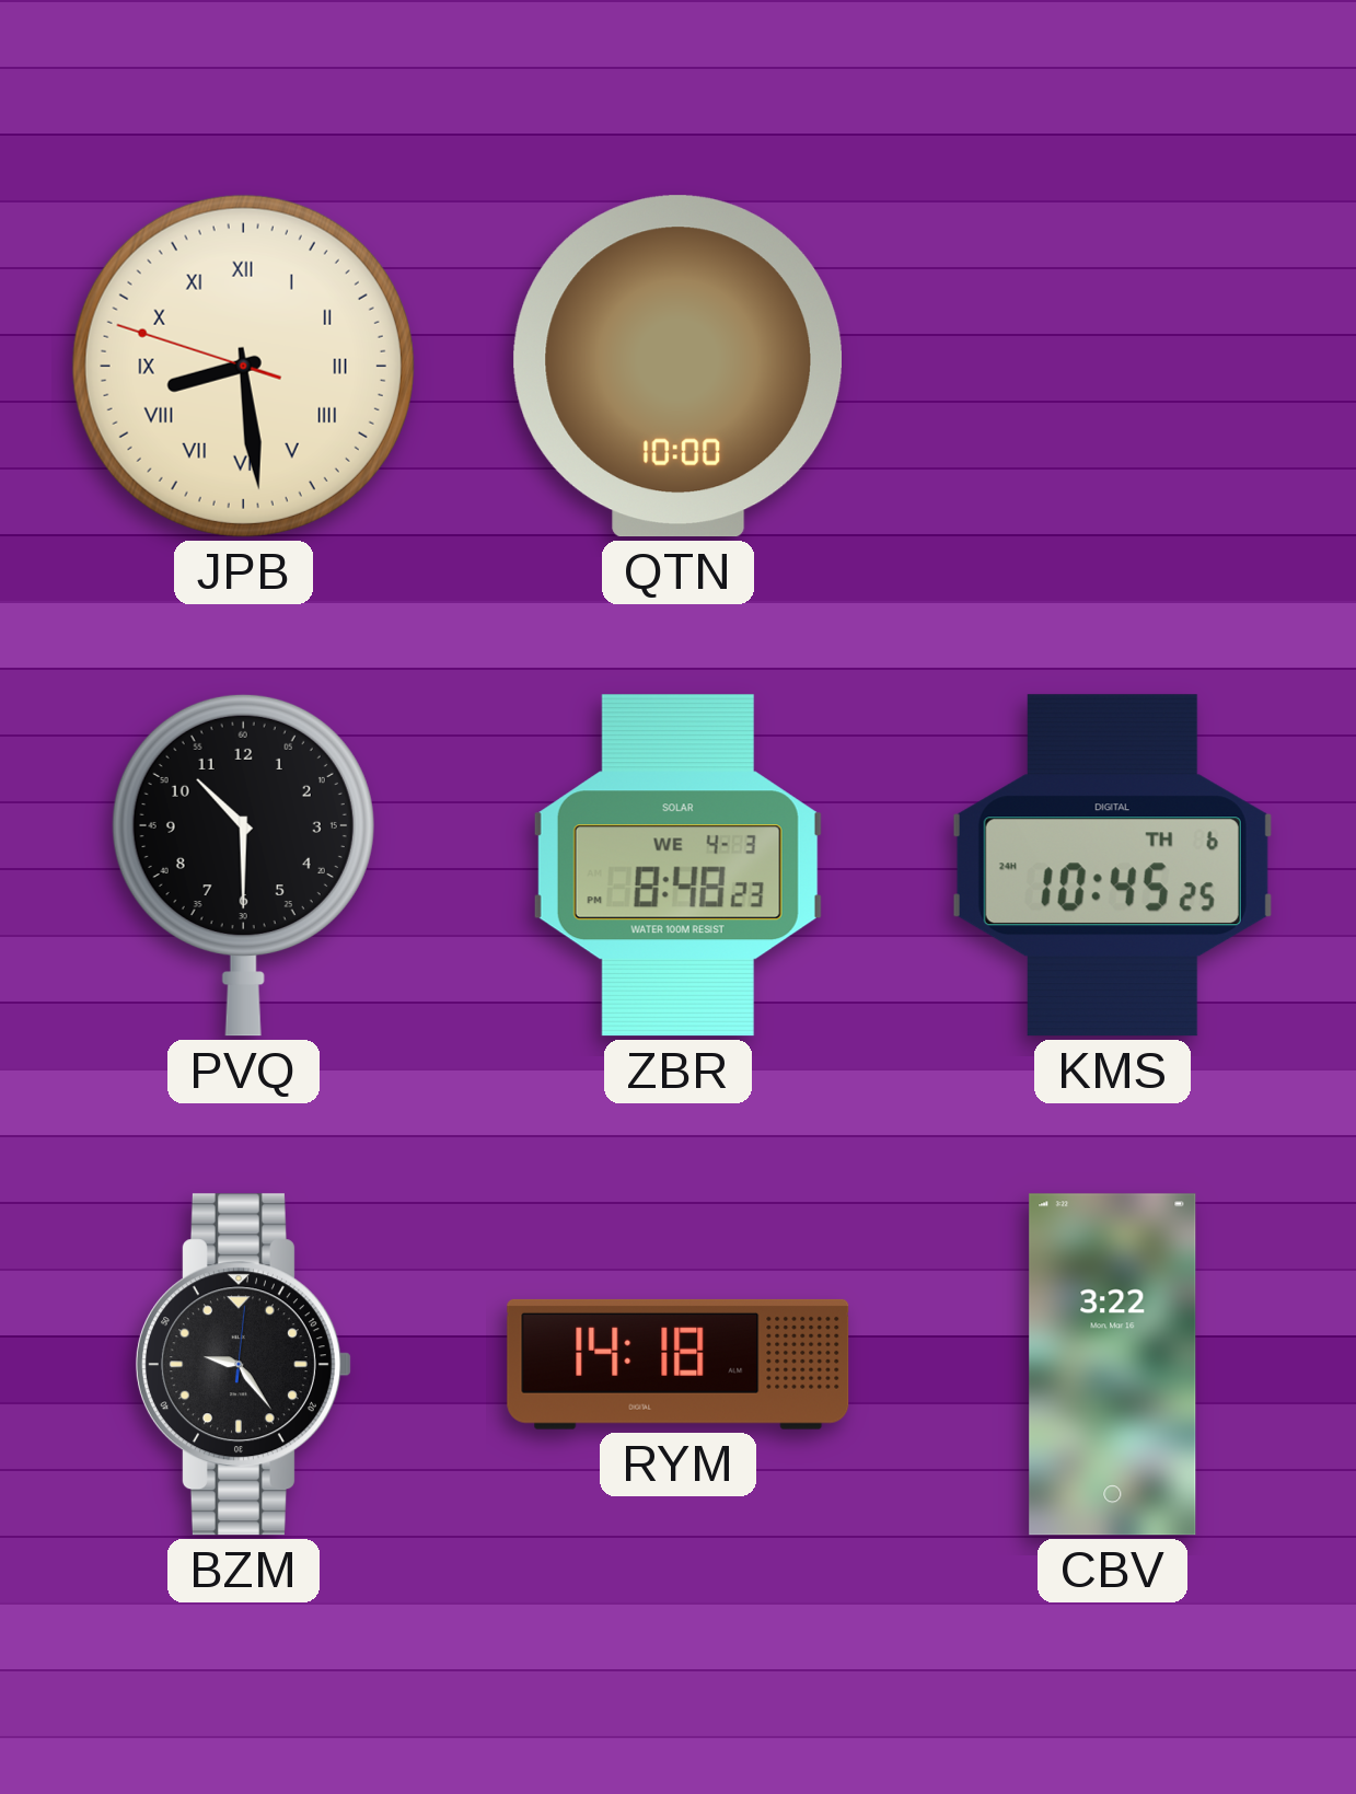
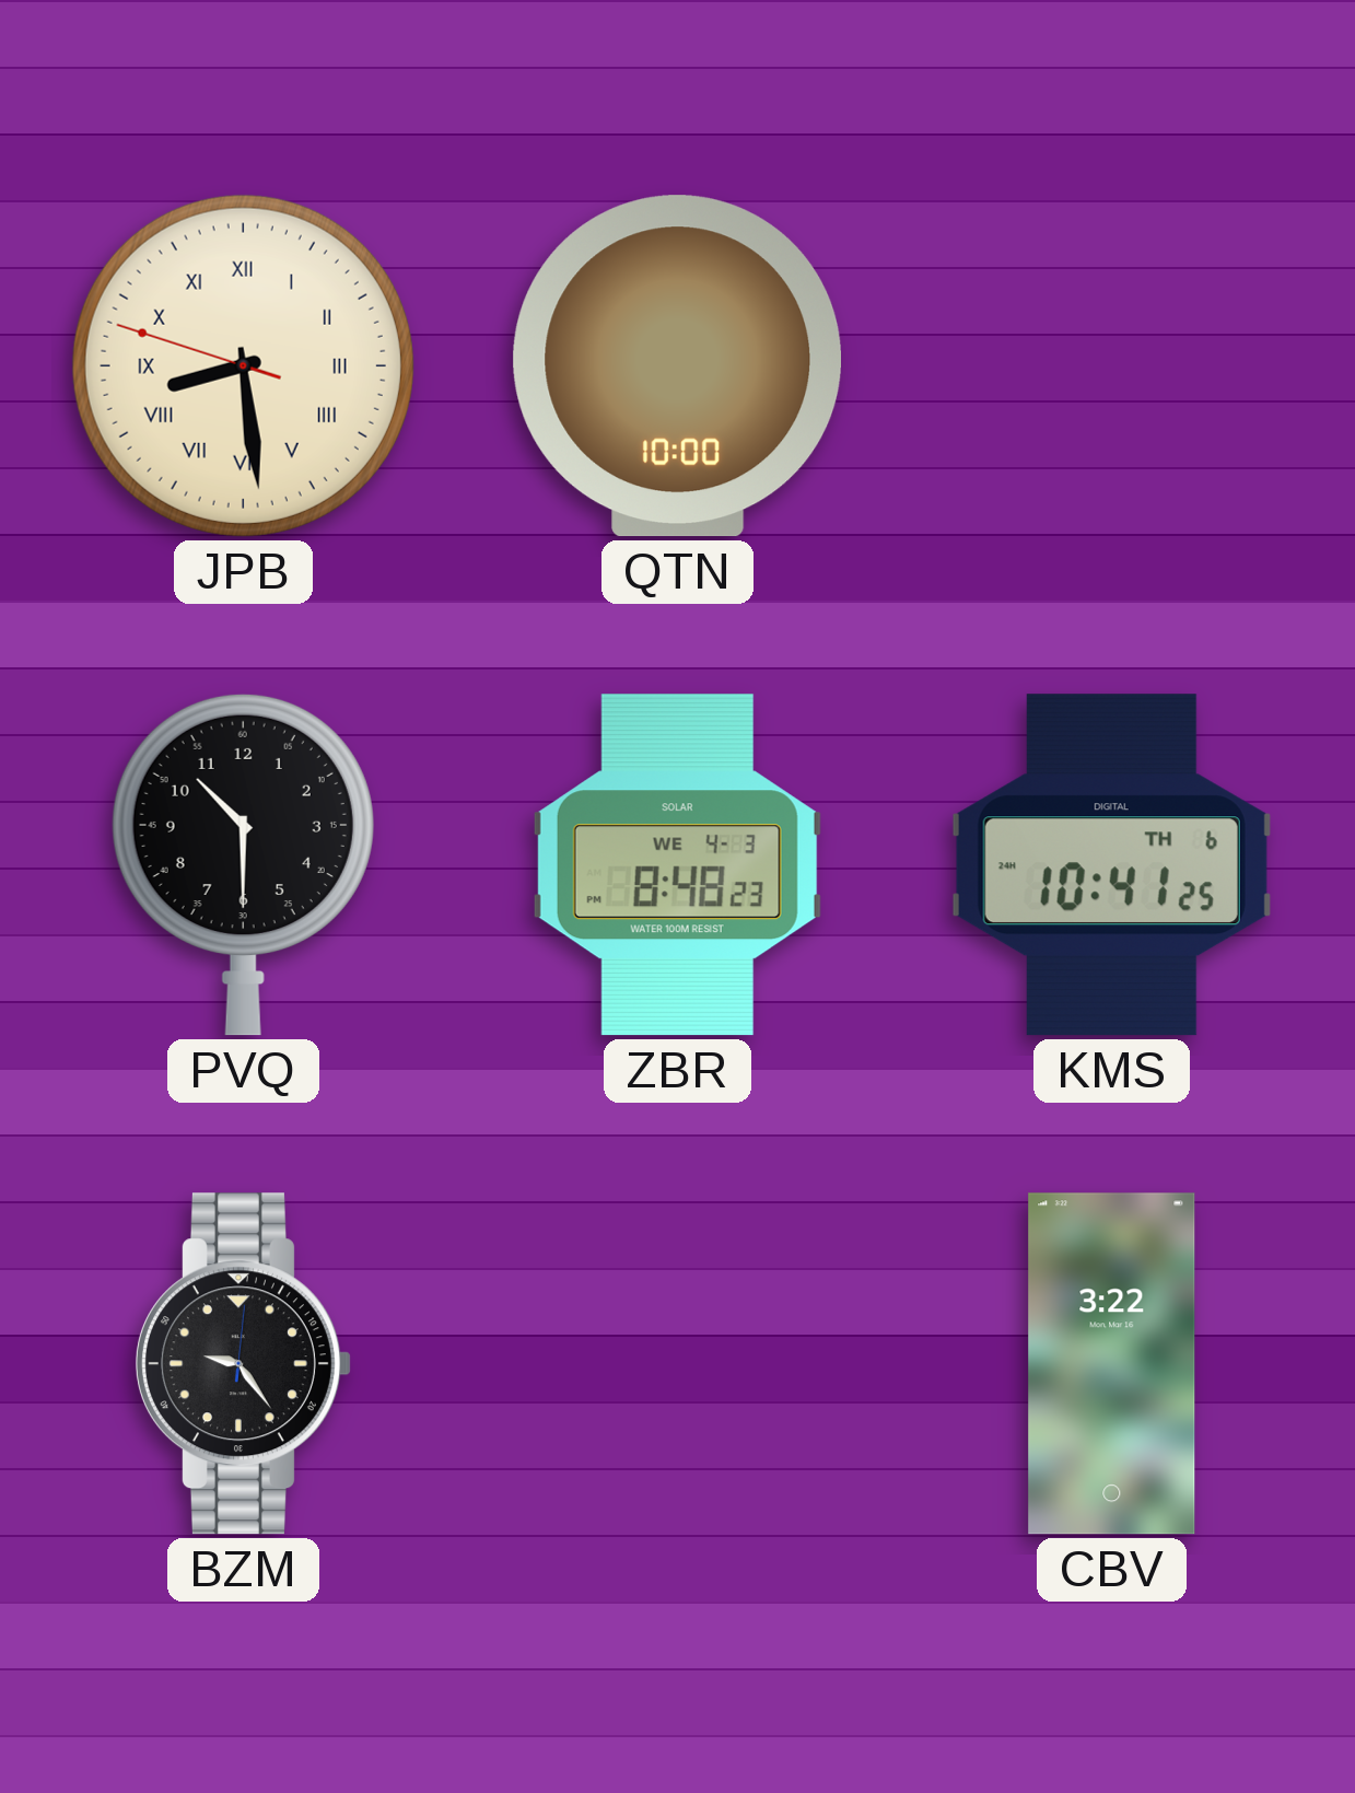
KMS: 10:45 -> 10:41 (1111, 865)
RYM: 14:18 -> none (679, 1364)
